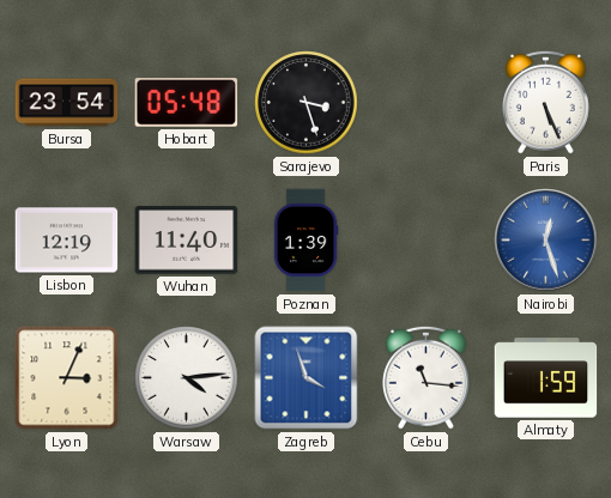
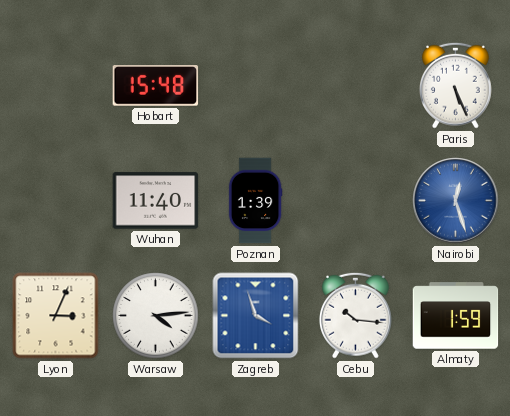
Bursa: 23:54 -> none (67, 103)
Hobart: 05:48 -> 15:48 (156, 86)
Sarajevo: 3:27 -> none (307, 103)
Lisbon: 12:19 -> none (67, 241)
Cebu: 11:16 -> 10:16 (355, 315)
